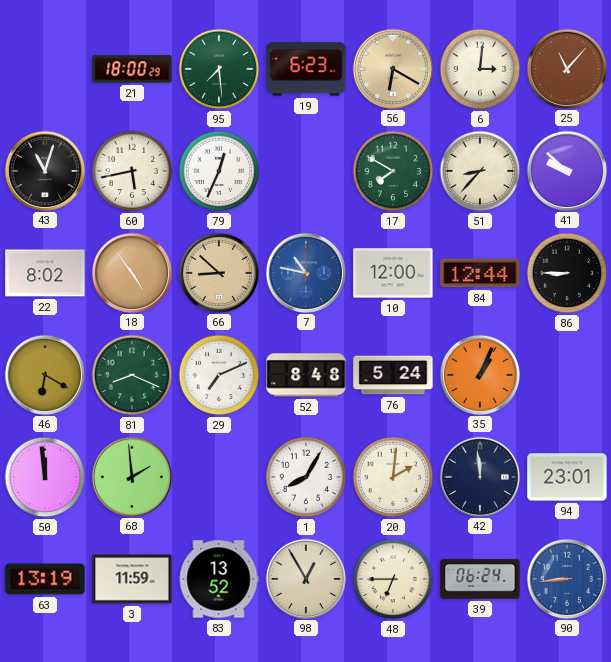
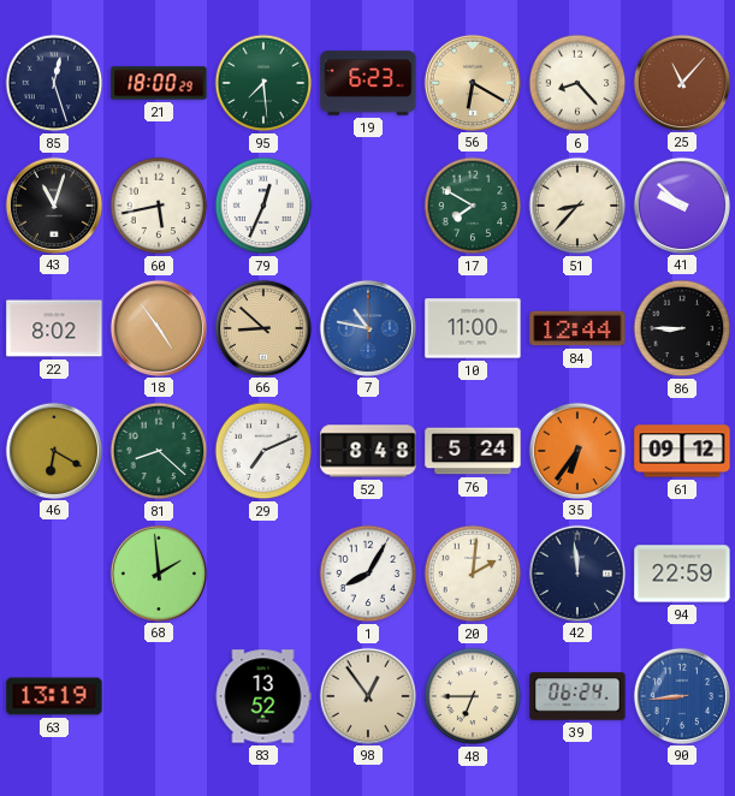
85: none -> 12:27 (54, 83)
6: 3:01 -> 8:23 (577, 83)
10: 12:00 -> 11:00 (473, 328)
81: 8:19 -> 8:22 (159, 451)
35: 1:04 -> 6:36 (576, 450)
61: none -> 09:12 (682, 451)
50: 11:59 -> none (45, 477)
94: 23:01 -> 22:59 (682, 574)
3: 11:59 -> none (132, 579)
98: 12:55 -> 12:54 (367, 695)
